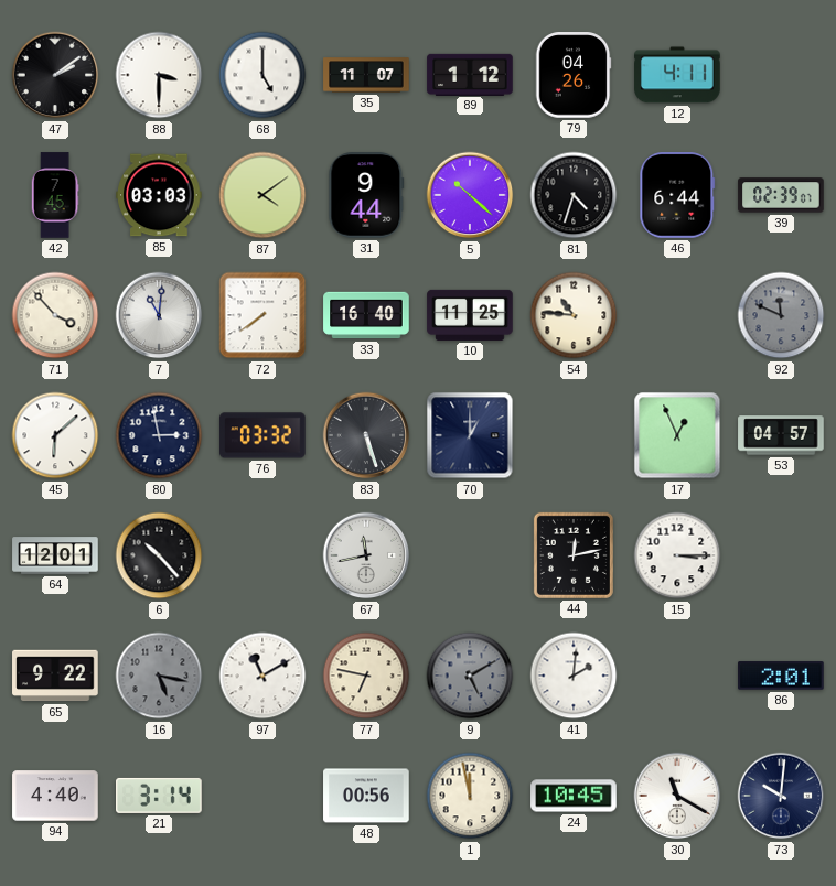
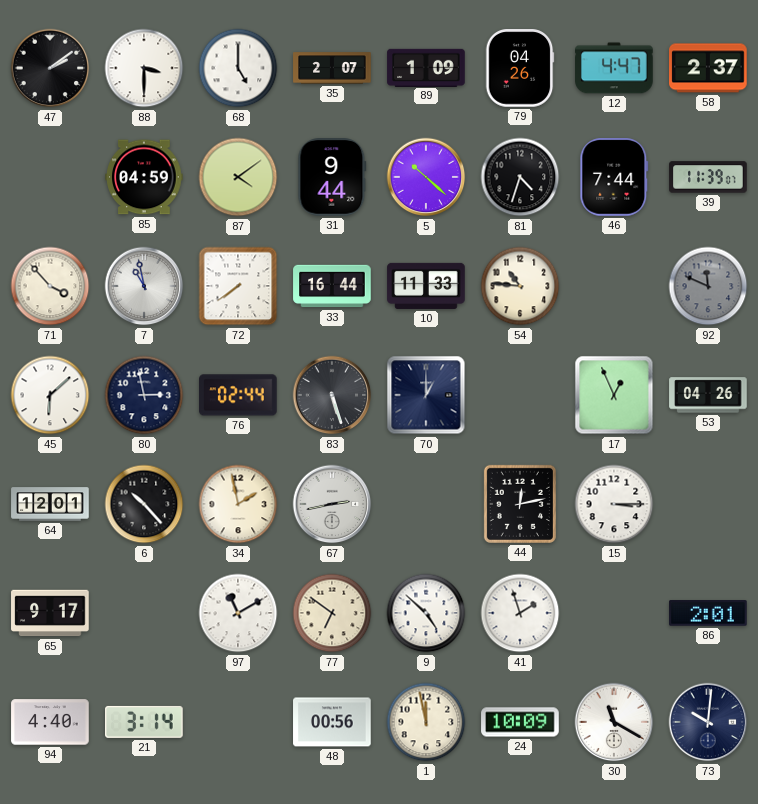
35: 11:07 -> 2:07 (332, 68)
89: 1:12 -> 1:09 (426, 67)
12: 4:11 -> 4:47 (614, 68)
58: none -> 2:37 (708, 68)
42: 7:45 -> none (55, 195)
85: 03:03 -> 04:59 (144, 177)
46: 6:44 -> 7:44 (614, 177)
39: 02:39 -> 11:39 (708, 177)
7: 11:01 -> 10:58 (144, 286)
33: 16:40 -> 16:44 (332, 286)
10: 11:25 -> 11:33 (426, 286)
76: 03:32 -> 02:44 (239, 395)
53: 04:57 -> 04:26 (708, 395)
34: none -> 1:58 (238, 504)
67: 11:43 -> 2:43 (332, 504)
65: 9:22 -> 9:17 (50, 613)
16: 5:17 -> none (159, 676)
77: 6:47 -> 6:51 (332, 613)
9: 5:10 -> 4:52 (426, 613)
9 dial: grey -> white (426, 613)
41: 2:01 -> 1:57 (520, 613)
24: 10:45 -> 10:09 (520, 722)
